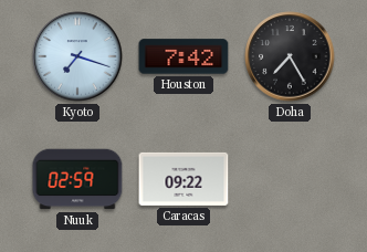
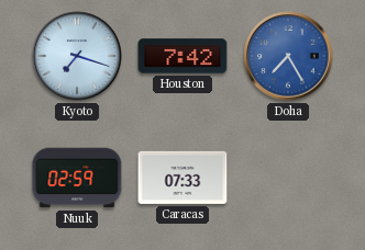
Doha dial: black -> blue (288, 56)
Caracas: 09:22 -> 07:33 (182, 178)
